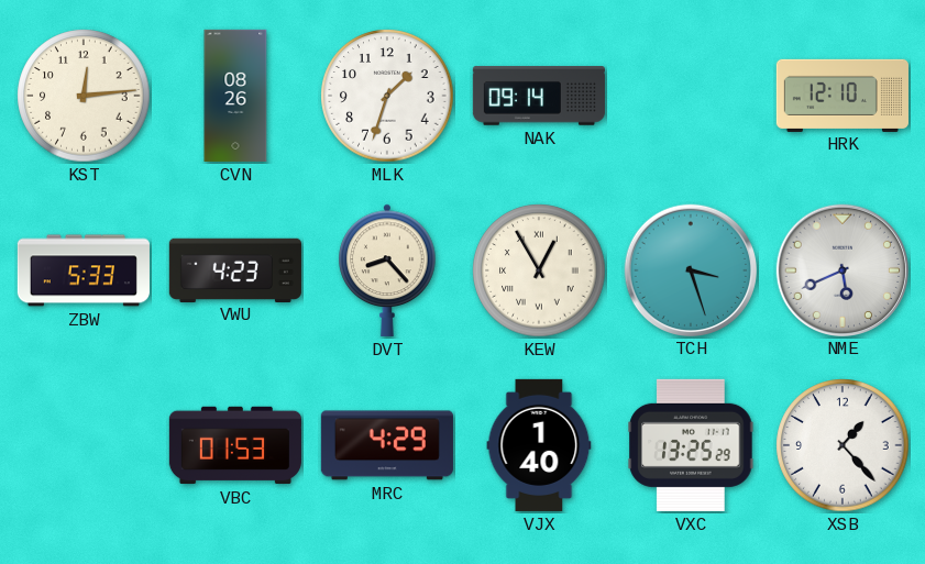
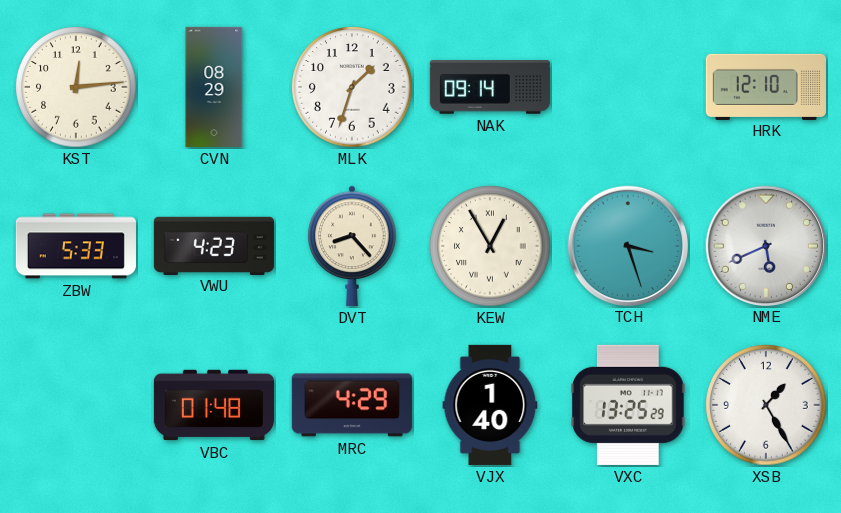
CVN: 08:26 -> 08:29 (214, 87)
VBC: 01:53 -> 01:48 (214, 405)
XSB: 1:23 -> 1:25 (766, 405)
